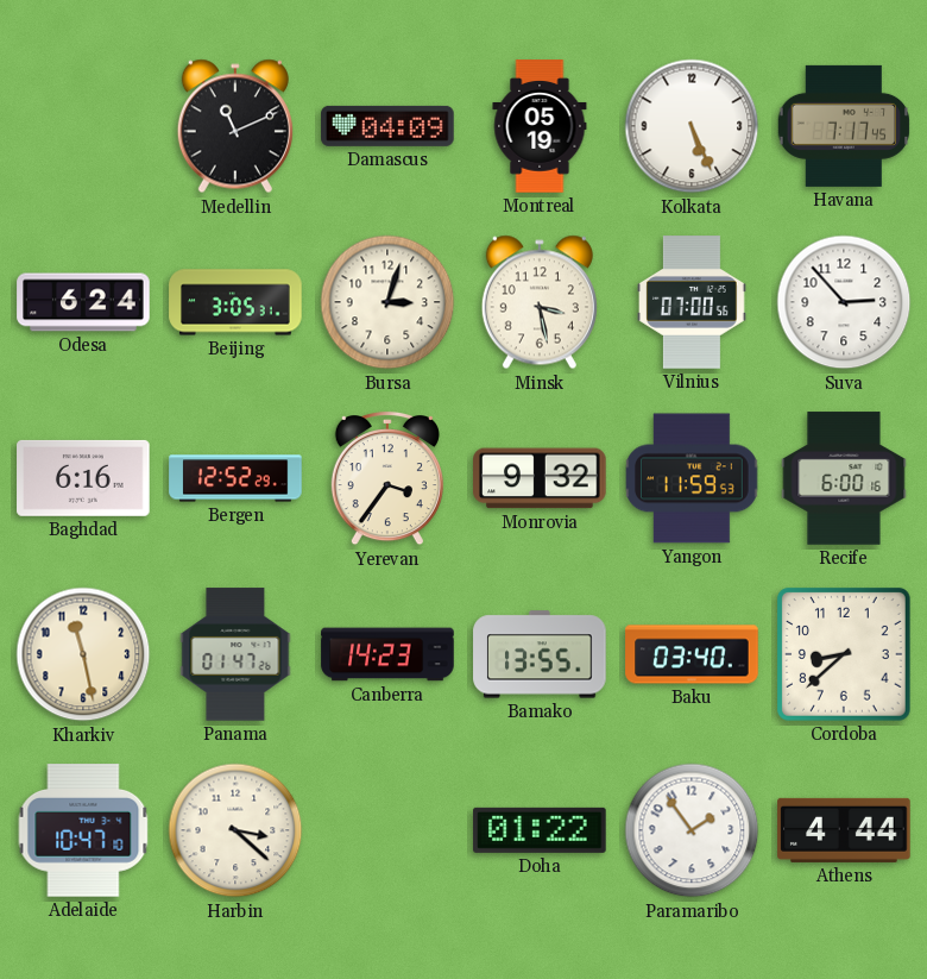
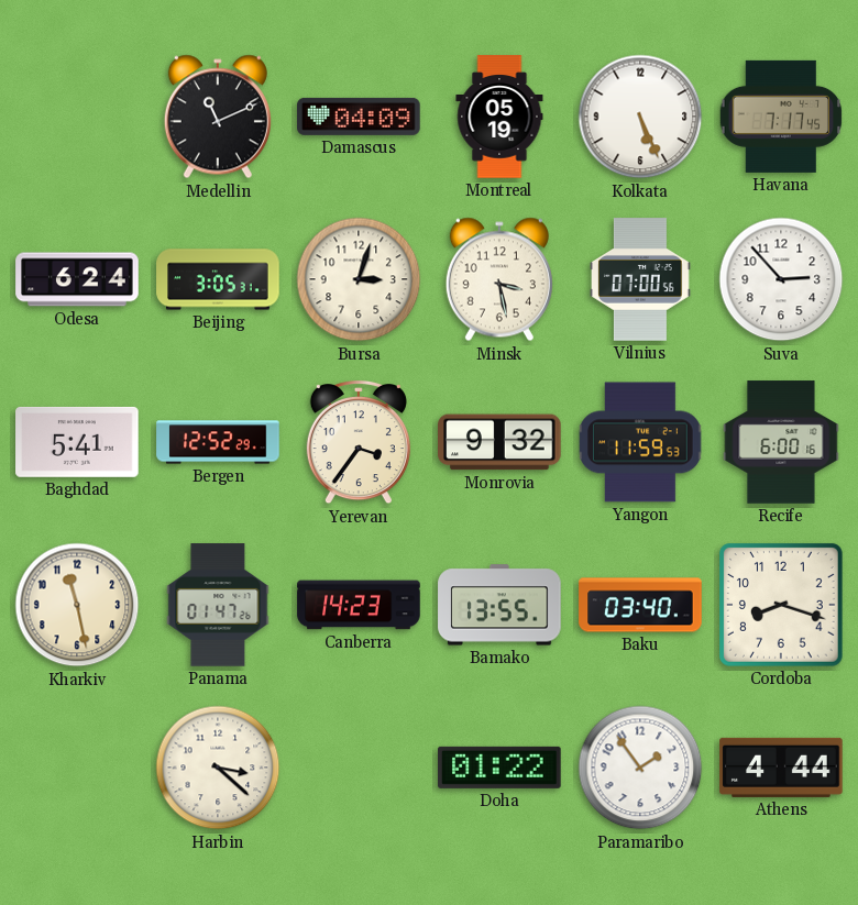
Baghdad: 6:16 -> 5:41 (77, 442)
Cordoba: 8:38 -> 8:18 (781, 605)
Adelaide: 10:47 -> none (83, 830)
